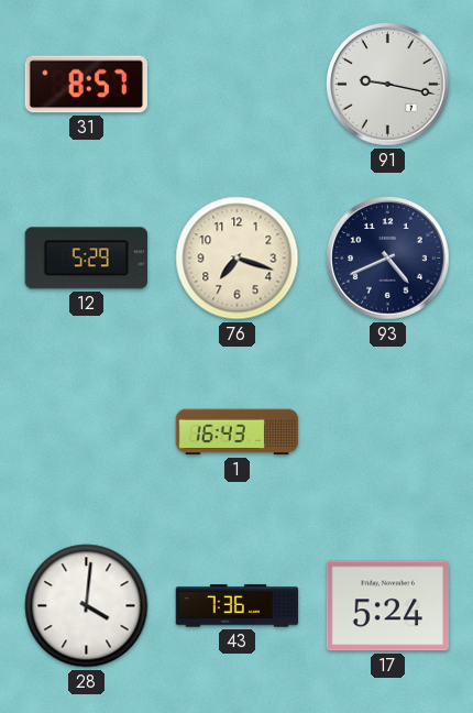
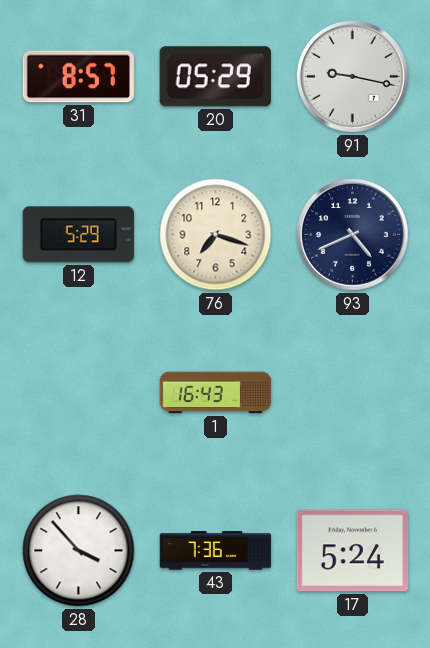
20: none -> 05:29 (215, 77)
28: 4:01 -> 3:53 (79, 551)
